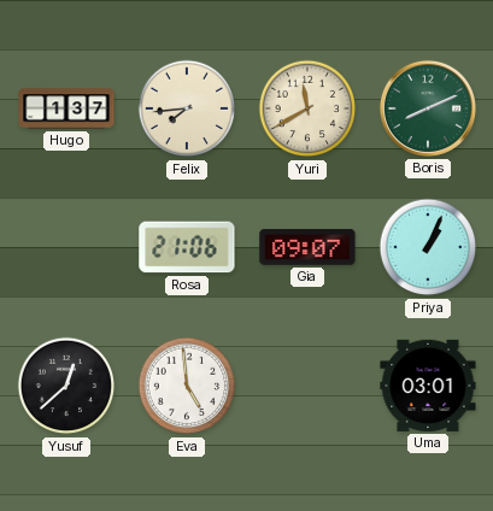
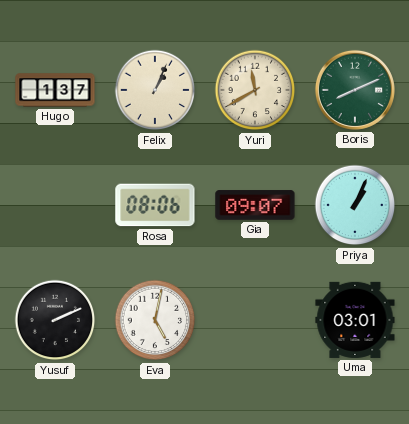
Felix: 7:44 -> 1:04 (155, 90)
Rosa: 21:06 -> 08:06 (155, 205)
Yusuf: 12:38 -> 2:11 (55, 320)
Eva: 4:59 -> 5:02 (155, 320)
